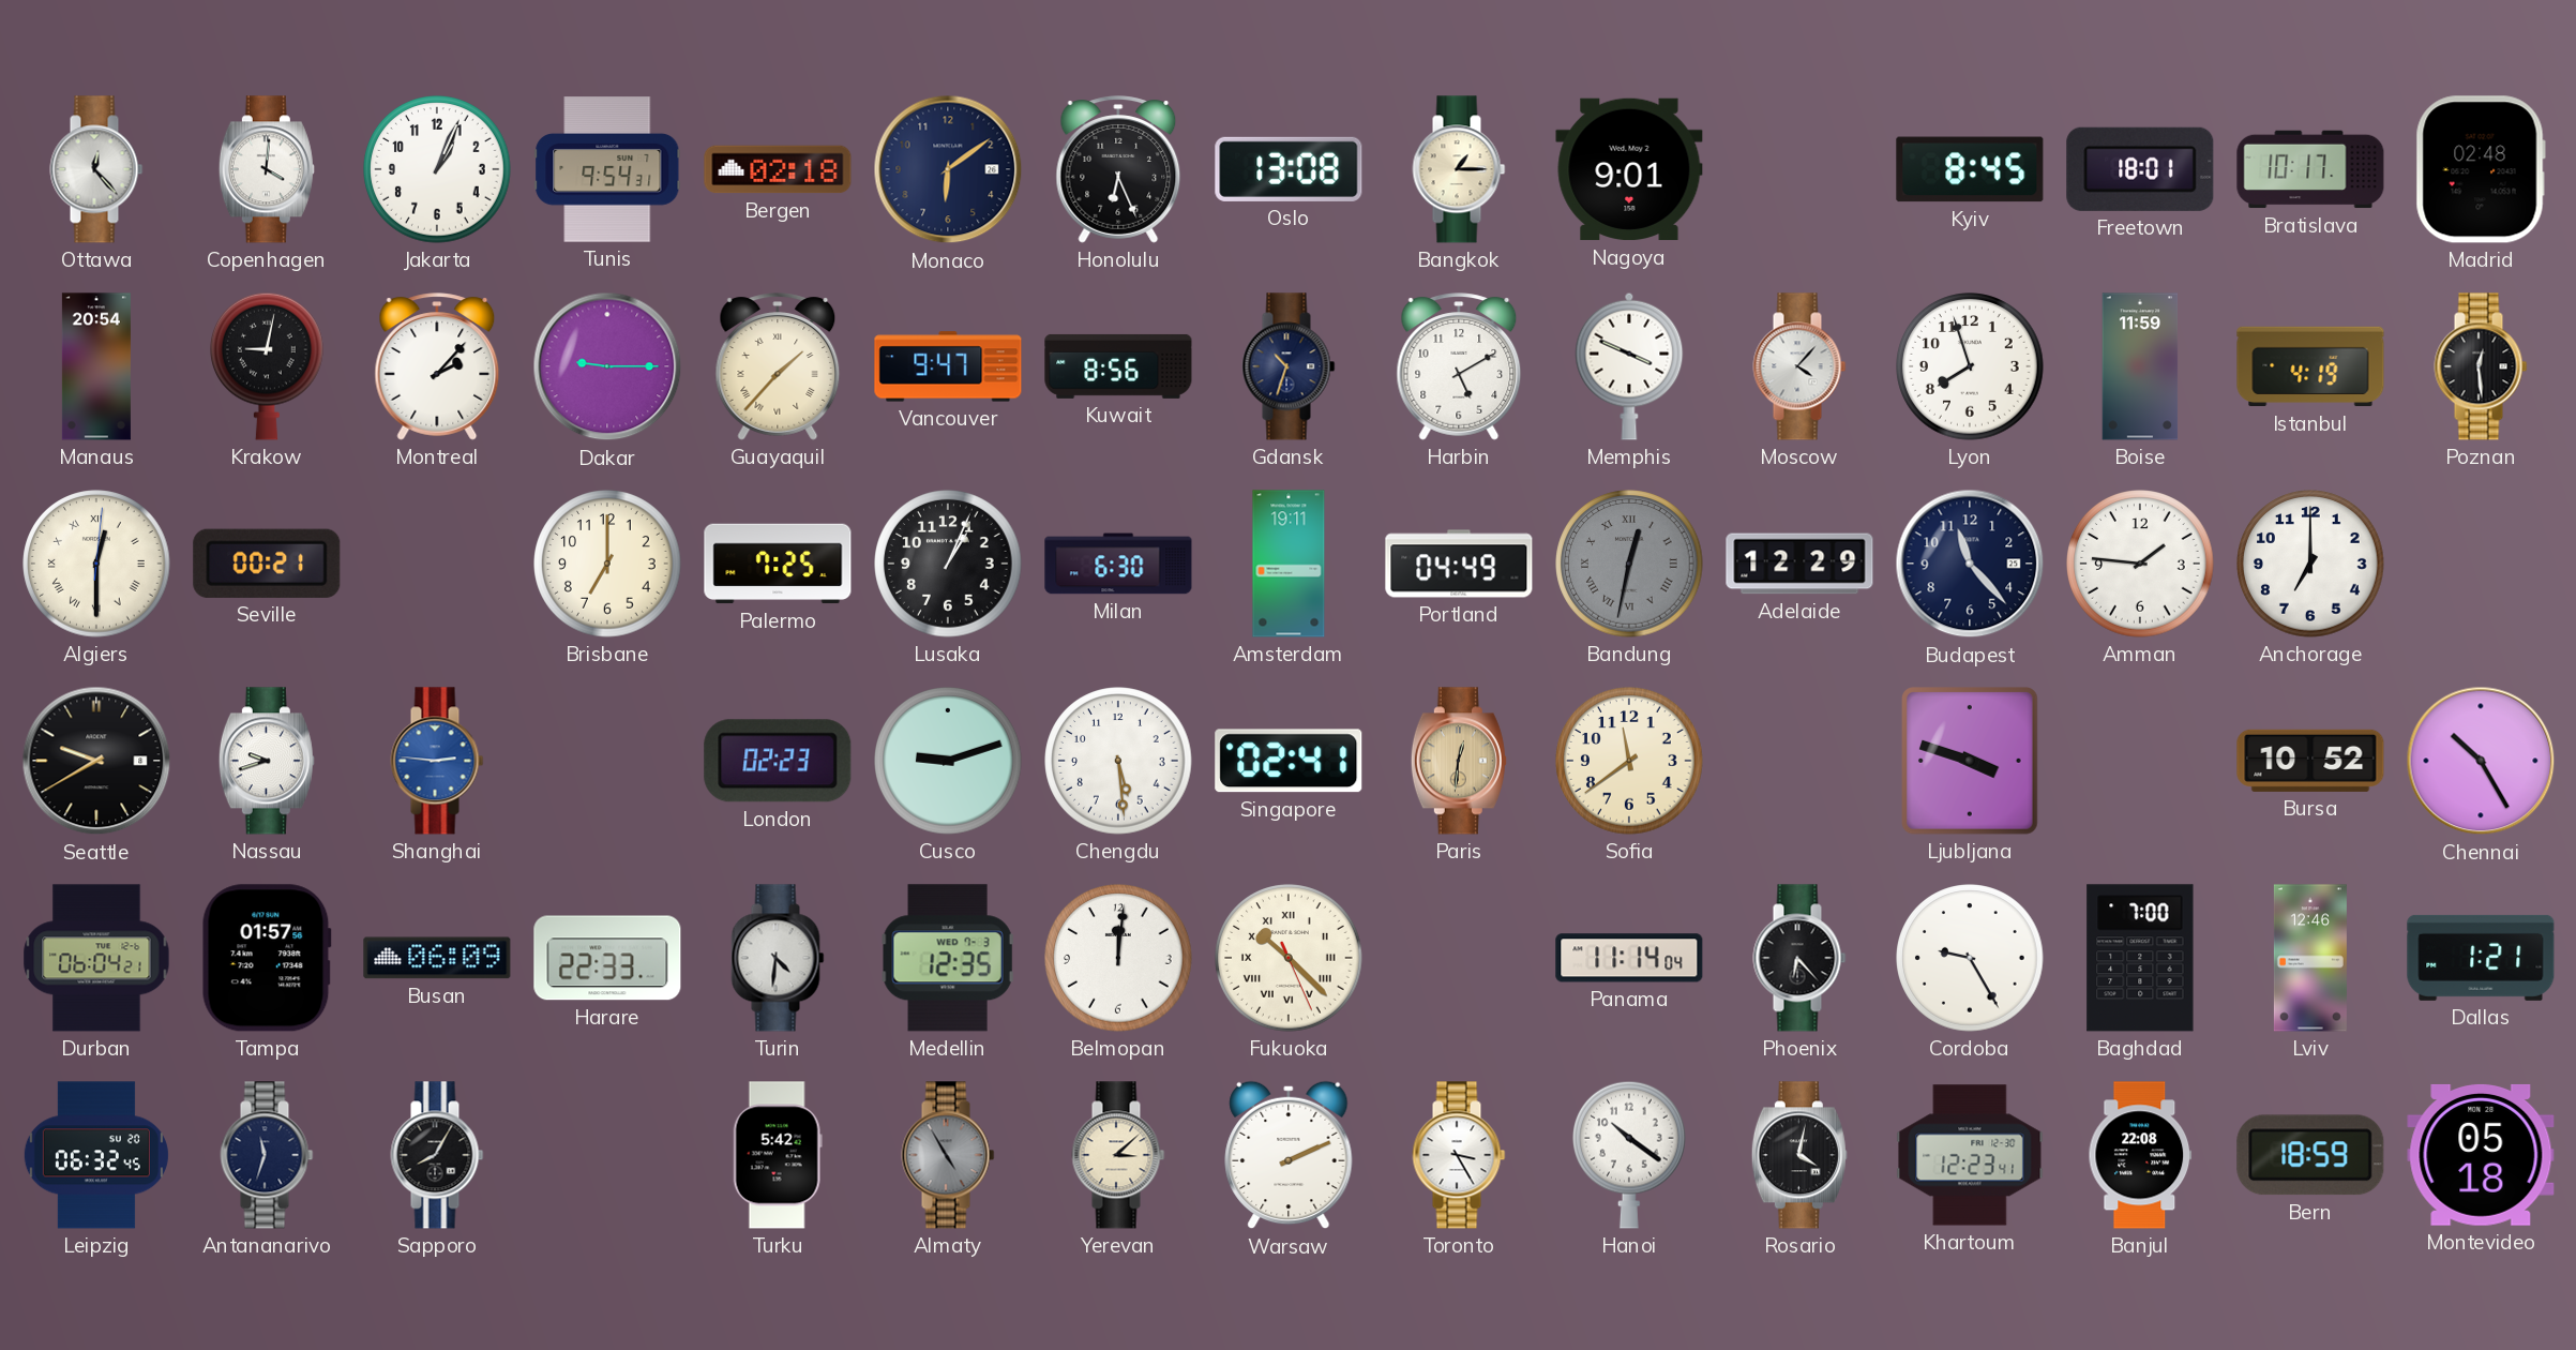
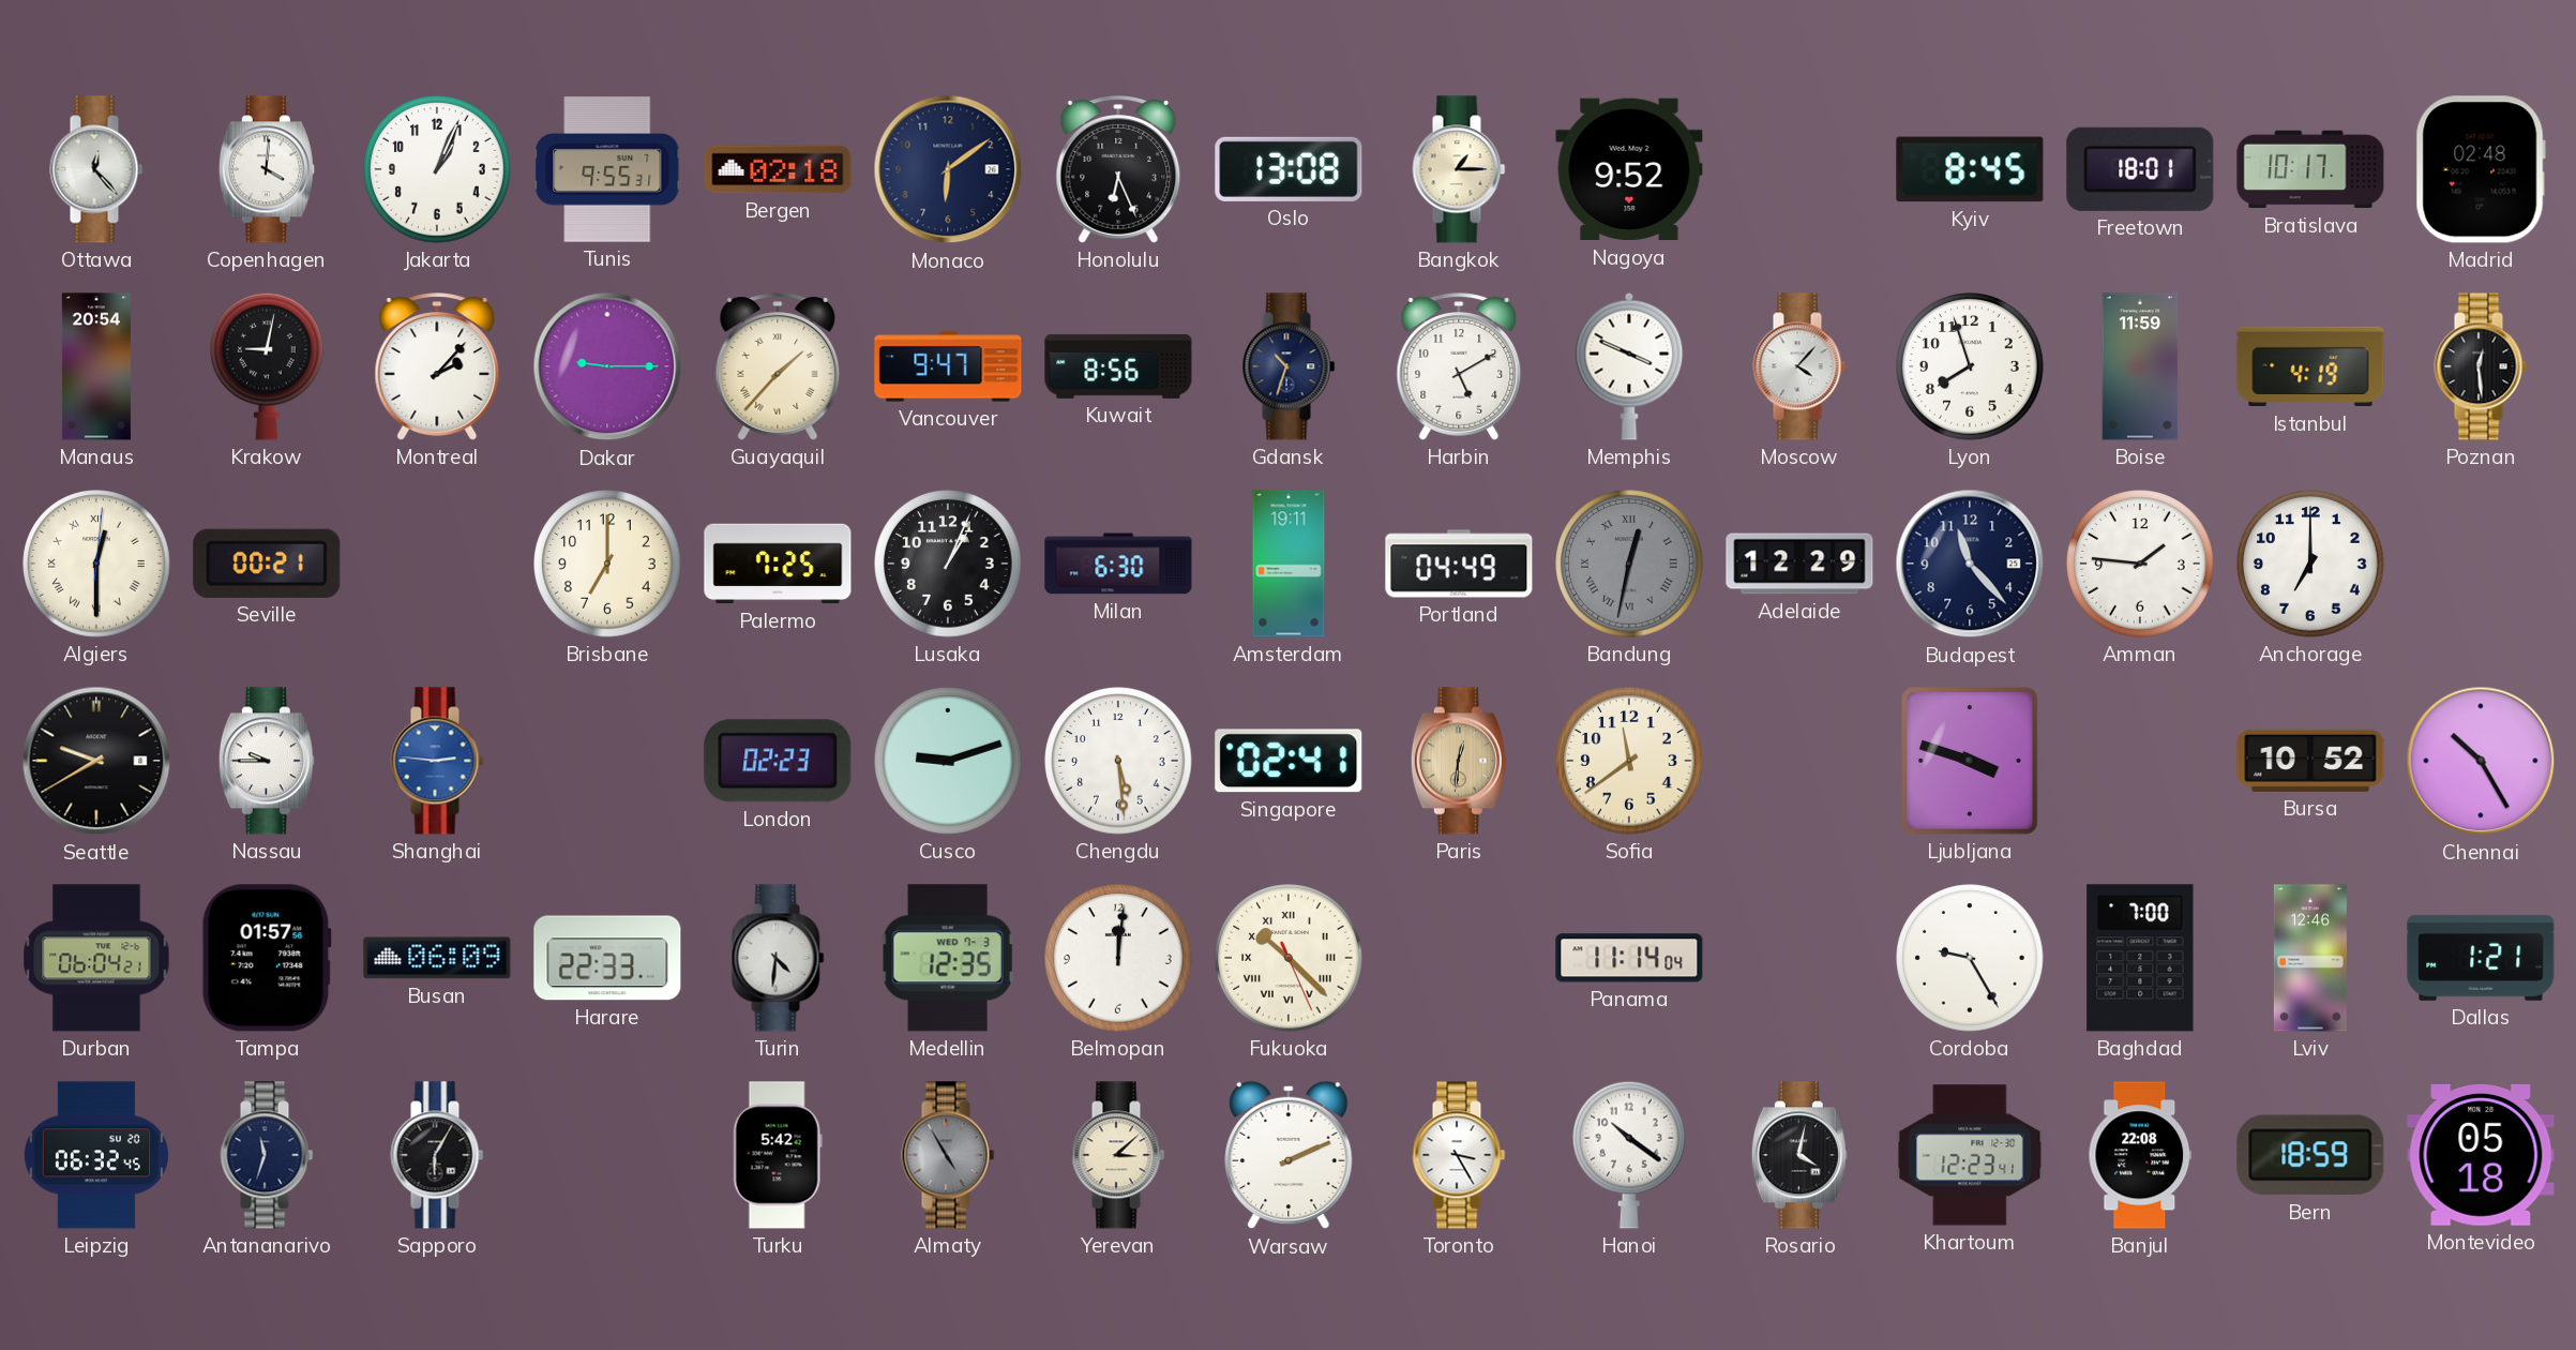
Tunis: 9:54 -> 9:55 (607, 169)
Nagoya: 9:01 -> 9:52 (1629, 169)
Nassau: 9:42 -> 9:45 (267, 761)
Phoenix: 6:23 -> none (1799, 958)
Sapporo: 8:05 -> 6:05 (437, 1155)
